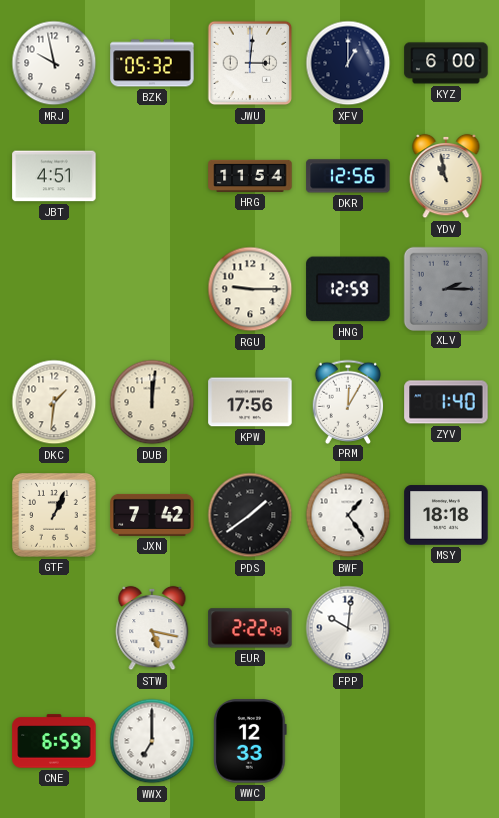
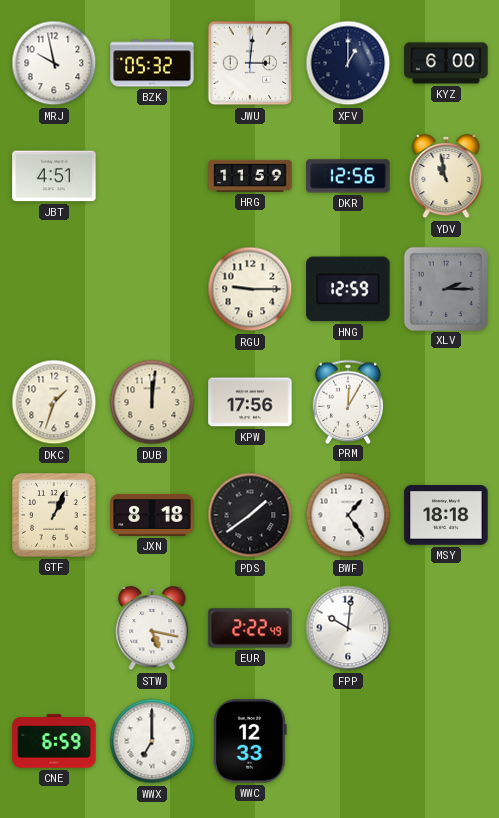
HRG: 11:54 -> 11:59 (250, 176)
DKC: 1:31 -> 1:33 (54, 402)
ZYV: 1:40 -> none (446, 402)
JXN: 7:42 -> 8:18 (152, 515)
